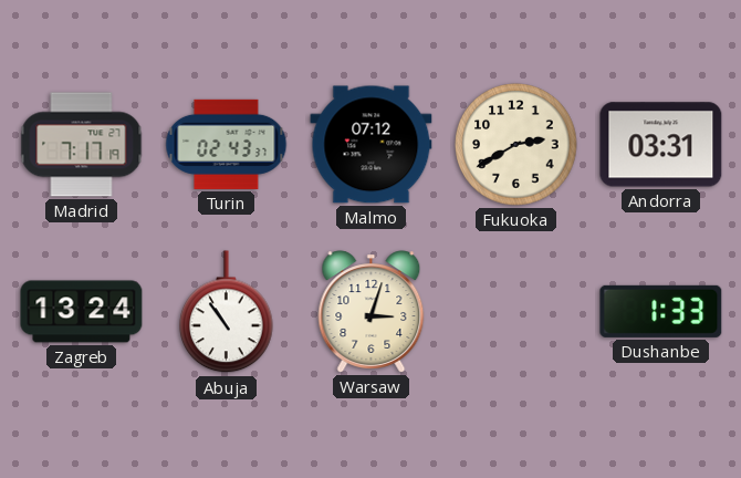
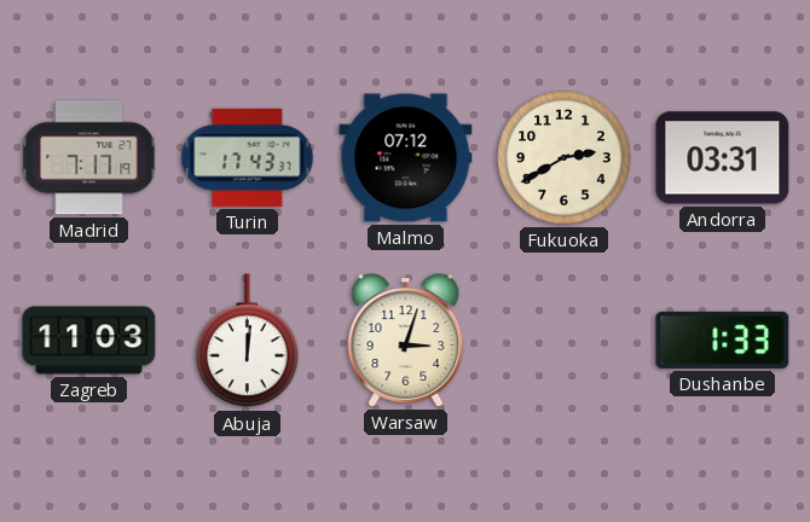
Turin: 02:43 -> 17:43 (248, 157)
Zagreb: 13:24 -> 11:03 (89, 341)
Abuja: 10:54 -> 12:01 (248, 341)
